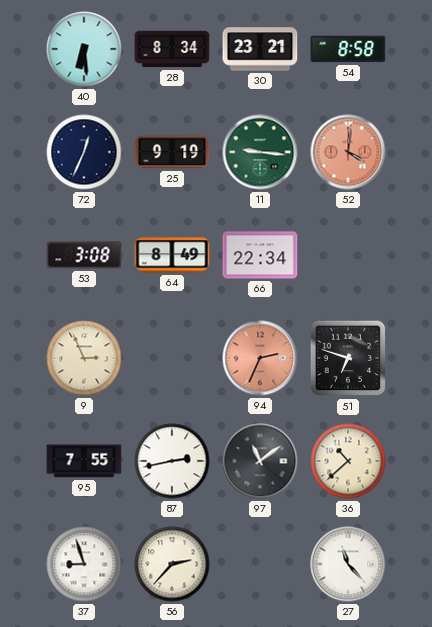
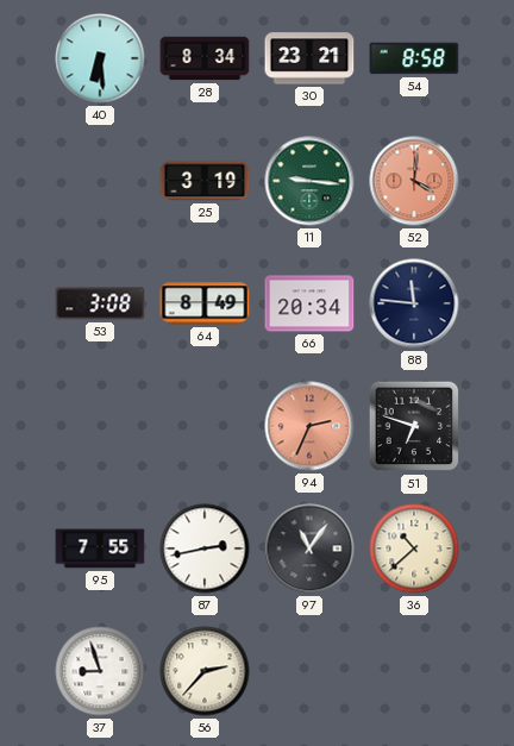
72: 12:34 -> none (84, 152)
25: 9:19 -> 3:19 (205, 181)
66: 22:34 -> 20:34 (309, 303)
88: none -> 11:46 (414, 303)
9: 2:56 -> none (84, 358)
97: 11:09 -> 11:06 (309, 548)
27: 11:23 -> none (348, 564)
